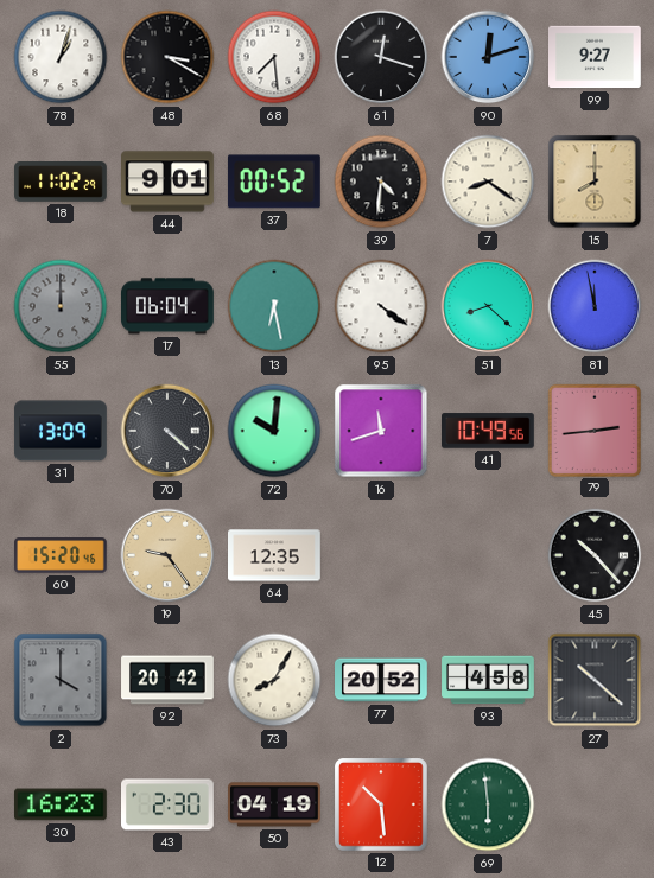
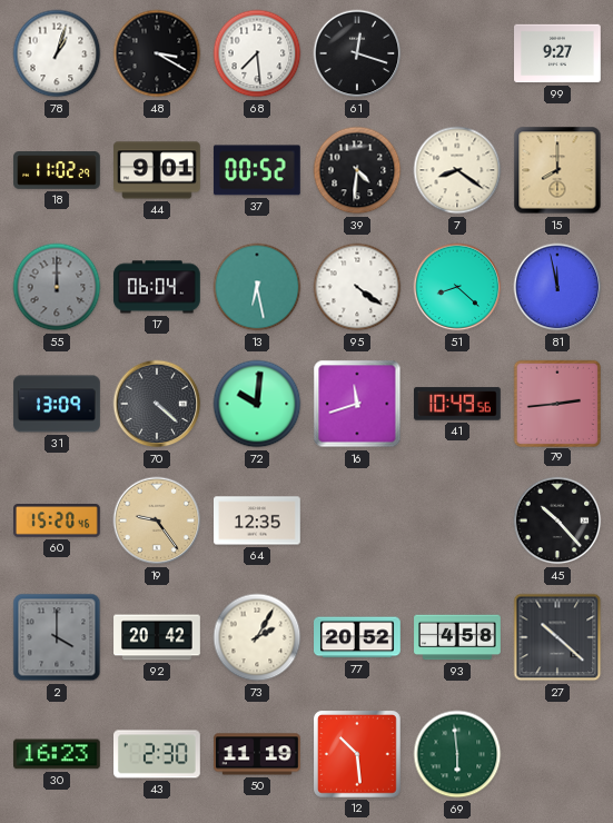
90: 12:12 -> none (488, 57)
73: 8:05 -> 2:05 (257, 637)
50: 04:19 -> 11:19 (258, 754)
